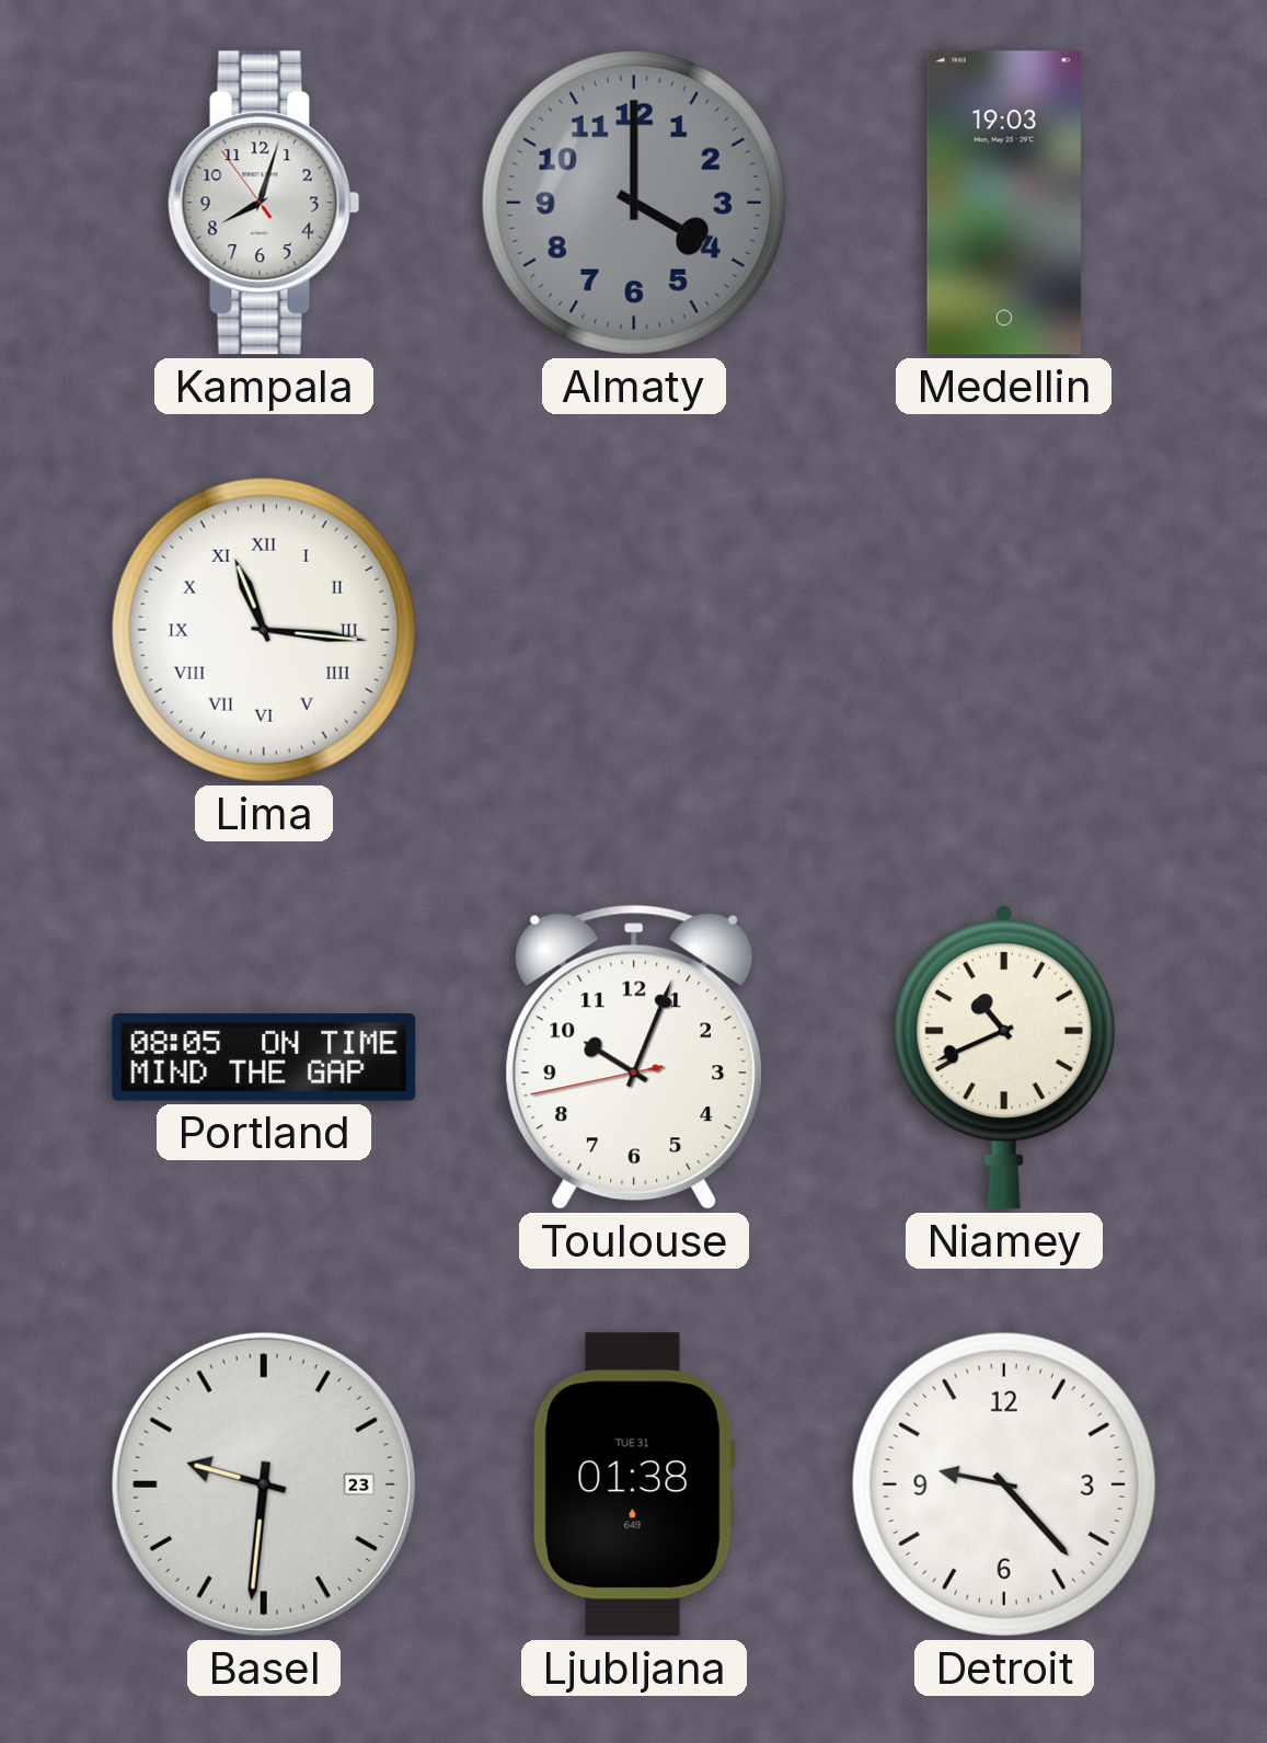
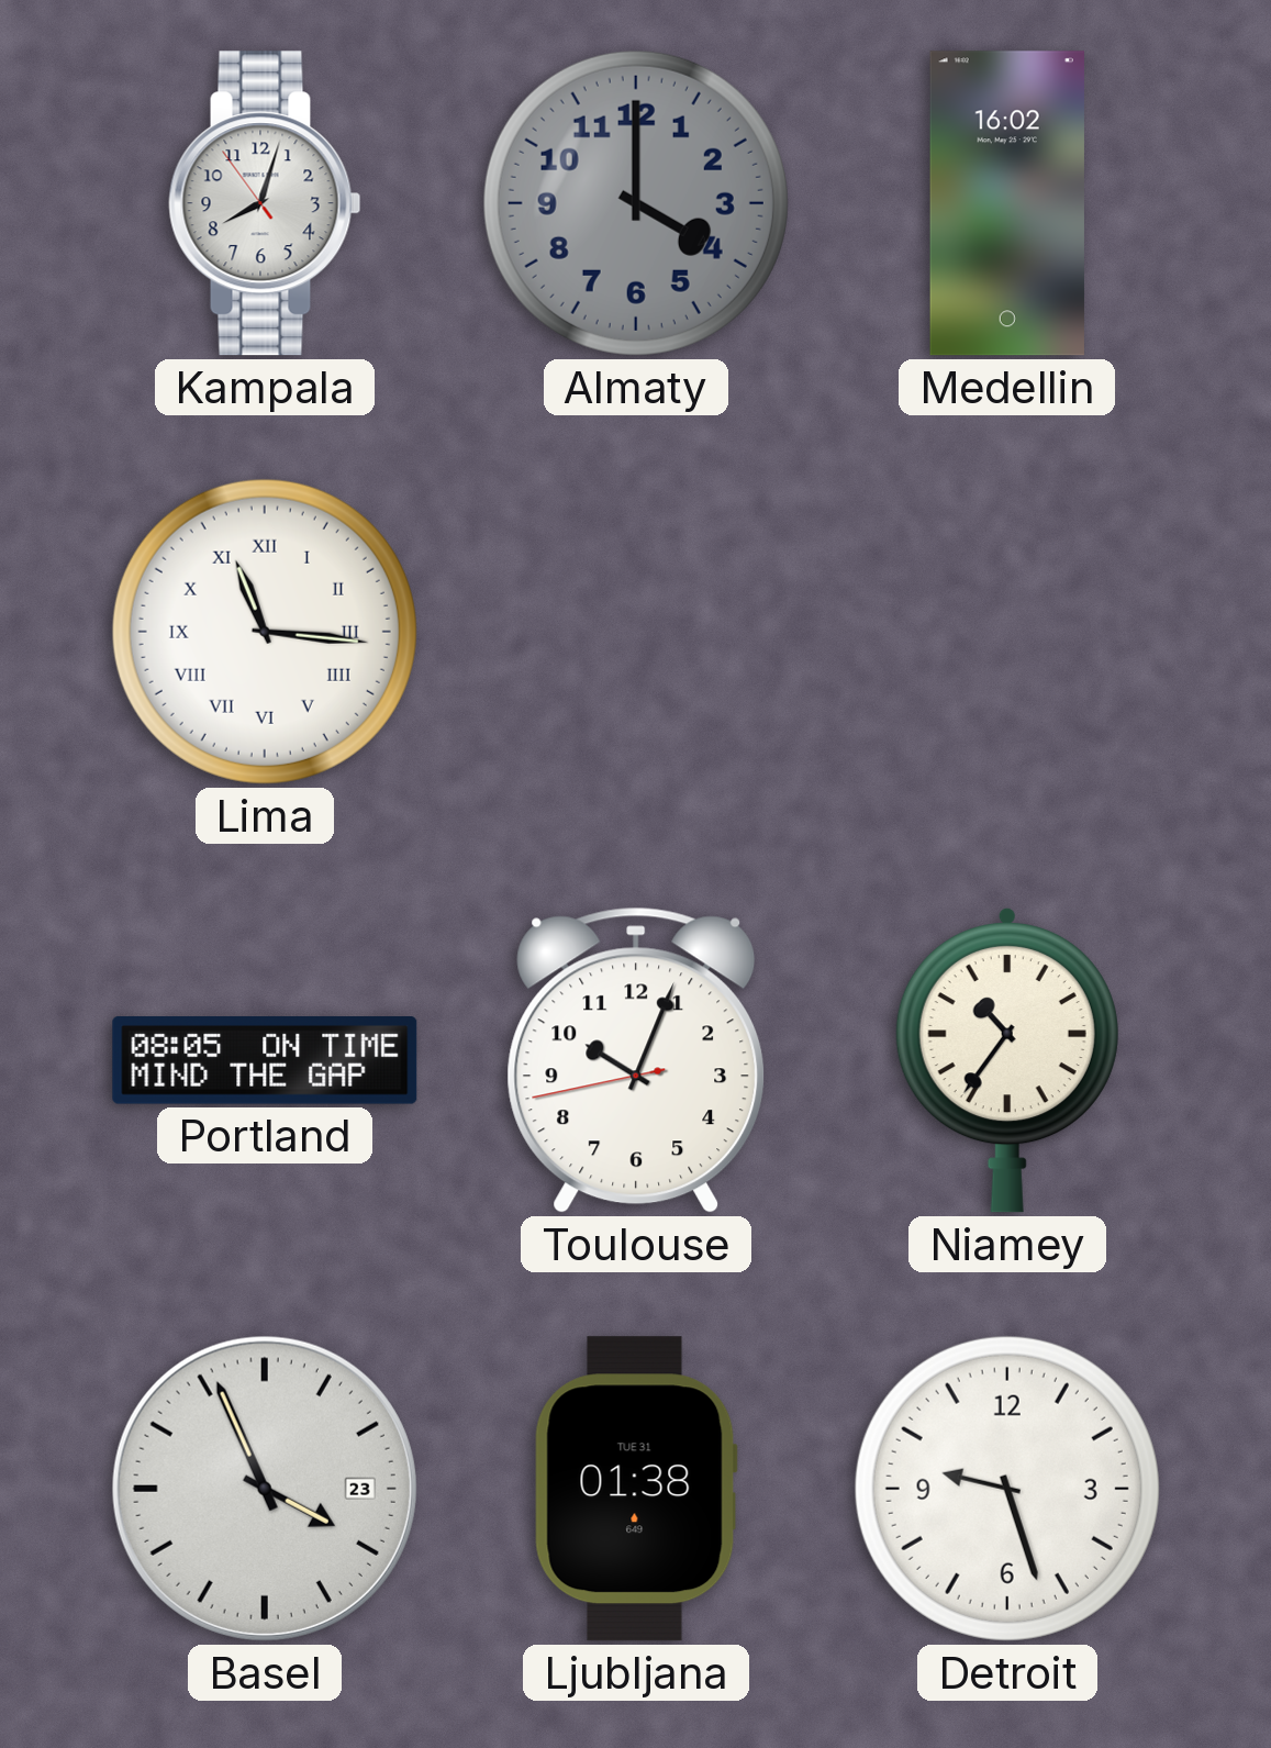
Medellin: 19:03 -> 16:02 (1007, 203)
Niamey: 10:41 -> 10:36 (1007, 1060)
Basel: 9:31 -> 3:56 (265, 1489)
Detroit: 9:23 -> 9:27 (1007, 1489)
